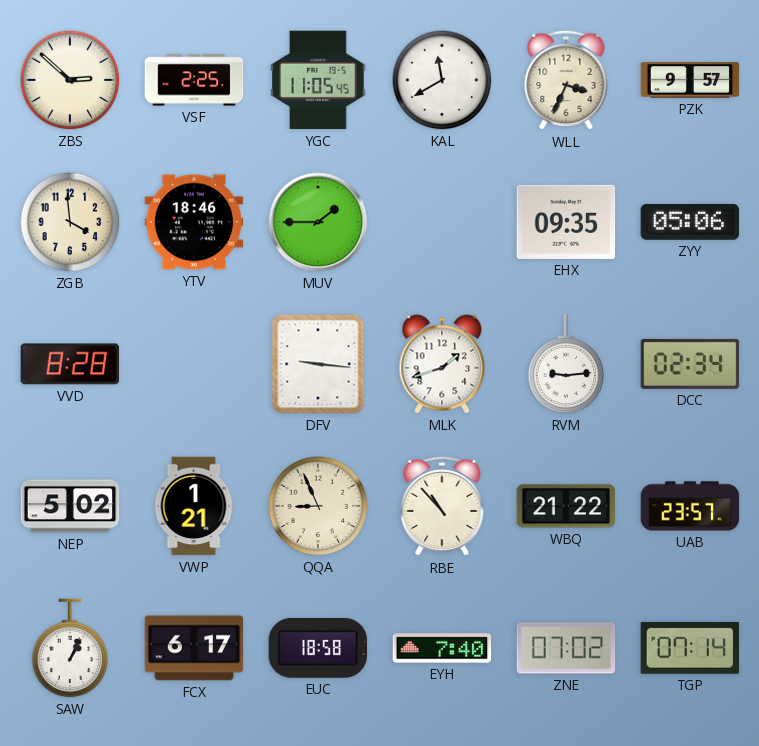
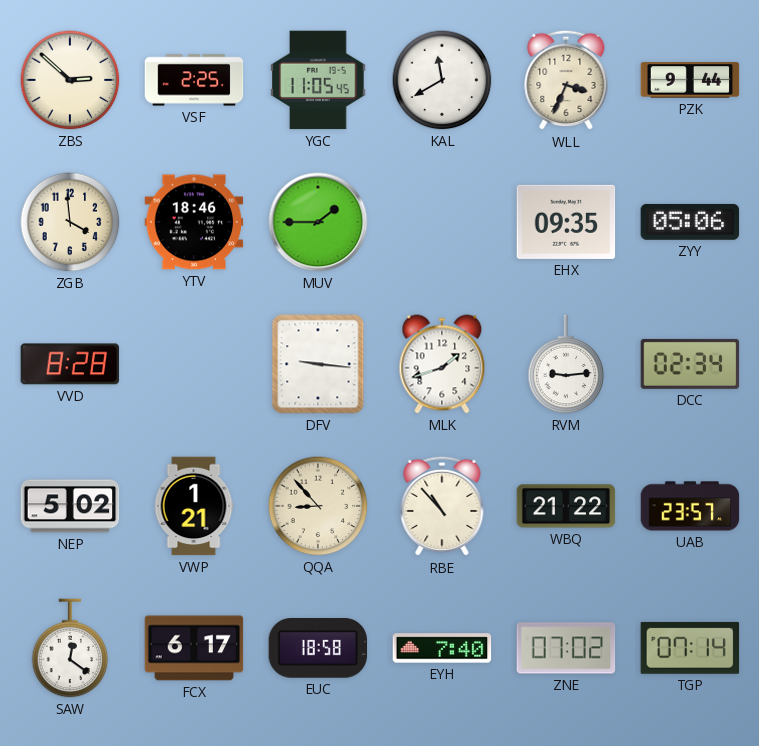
PZK: 9:57 -> 9:44 (690, 80)
QQA: 8:56 -> 8:53 (318, 506)
SAW: 1:04 -> 12:21 (70, 648)
